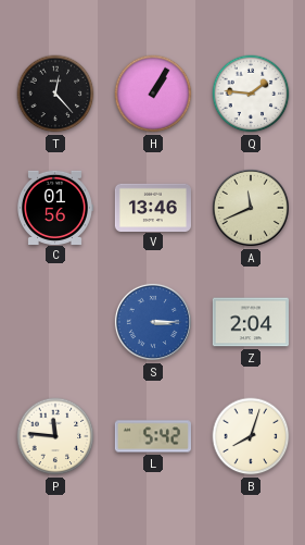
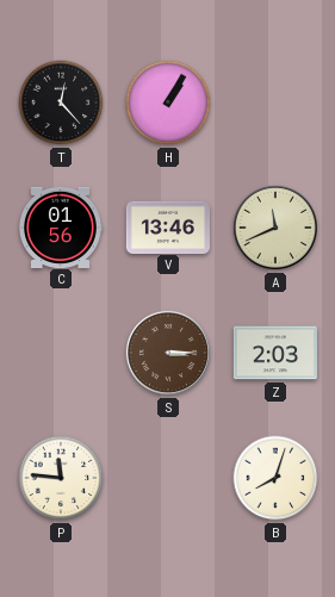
Q: 1:46 -> none (251, 94)
S dial: blue -> brown (168, 353)
Z: 2:04 -> 2:03 (275, 353)
L: 5:42 -> none (153, 436)
